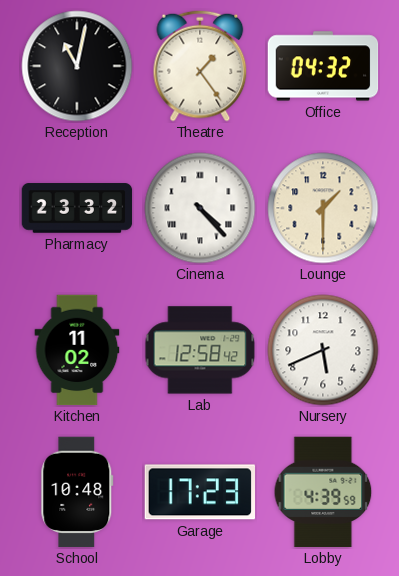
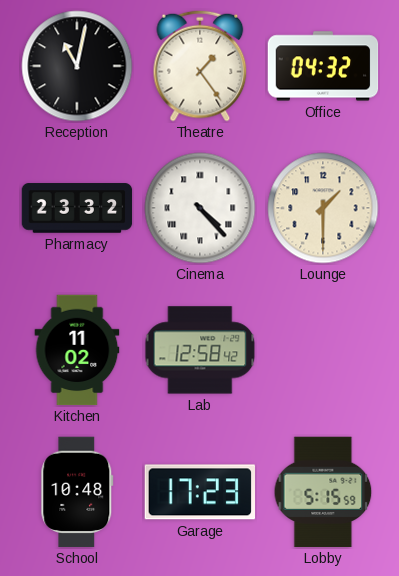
Nursery: 5:41 -> none (323, 350)
Lobby: 4:39 -> 5:15 (323, 492)
